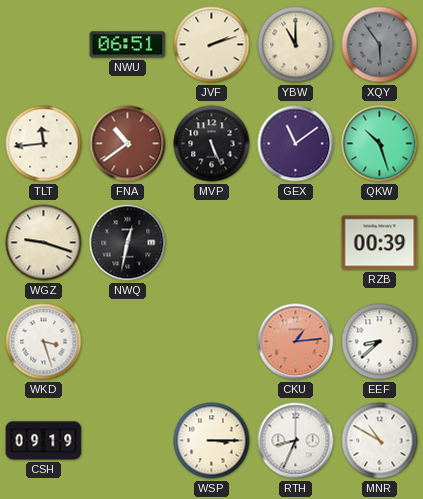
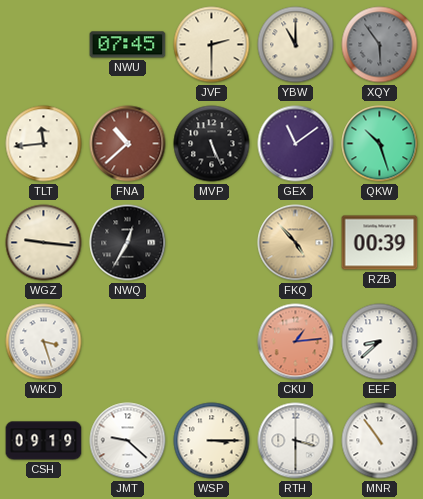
NWU: 06:51 -> 07:45 (128, 45)
JVF: 2:12 -> 2:30 (212, 45)
FNA: 10:39 -> 10:38 (128, 144)
WGZ: 9:18 -> 9:16 (44, 243)
NWQ: 12:32 -> 12:35 (128, 243)
FKQ: none -> 4:53 (296, 243)
JMT: none -> 9:22 (128, 441)
RTH: 8:34 -> 3:30 (296, 441)
MNR: 10:50 -> 10:54 (380, 441)
